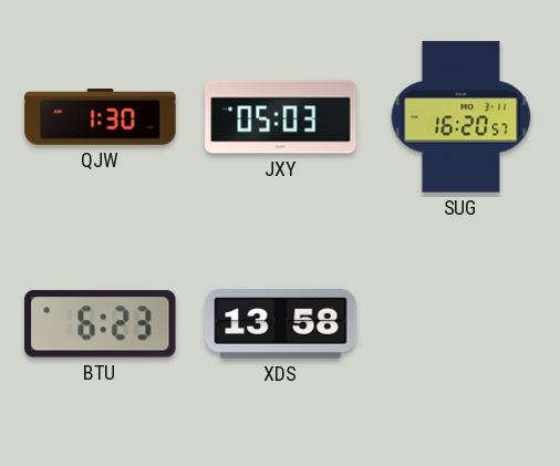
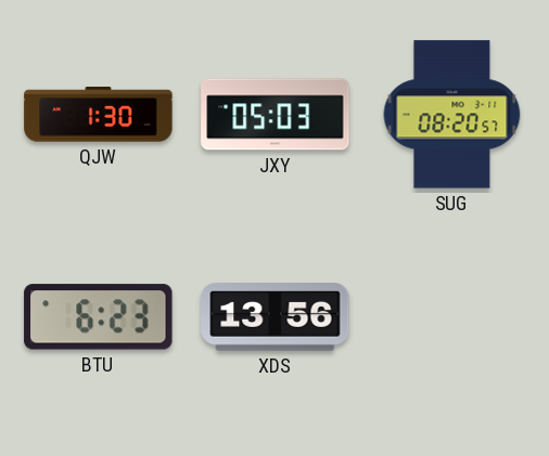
SUG: 16:20 -> 08:20 (452, 115)
XDS: 13:58 -> 13:56 (276, 317)
